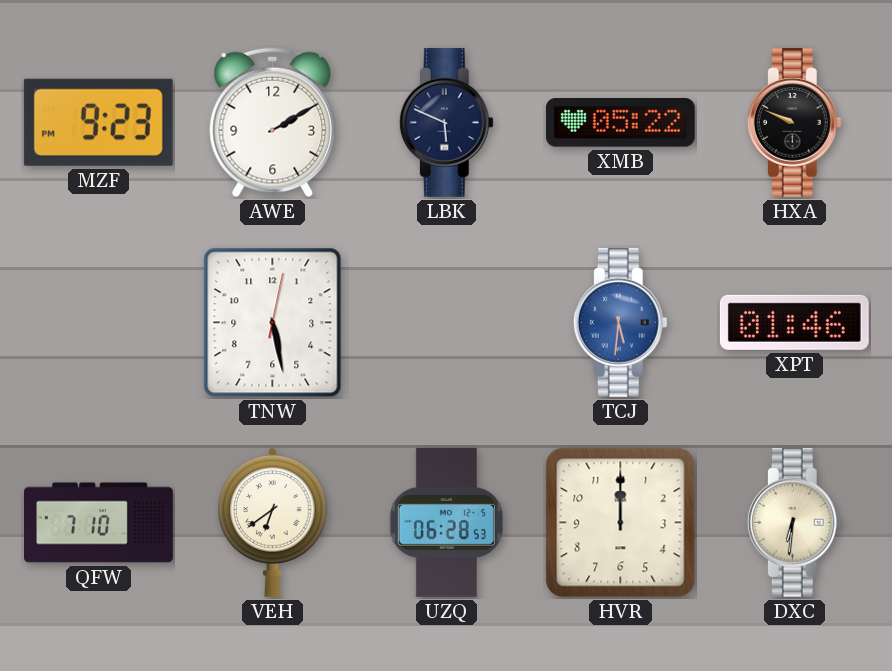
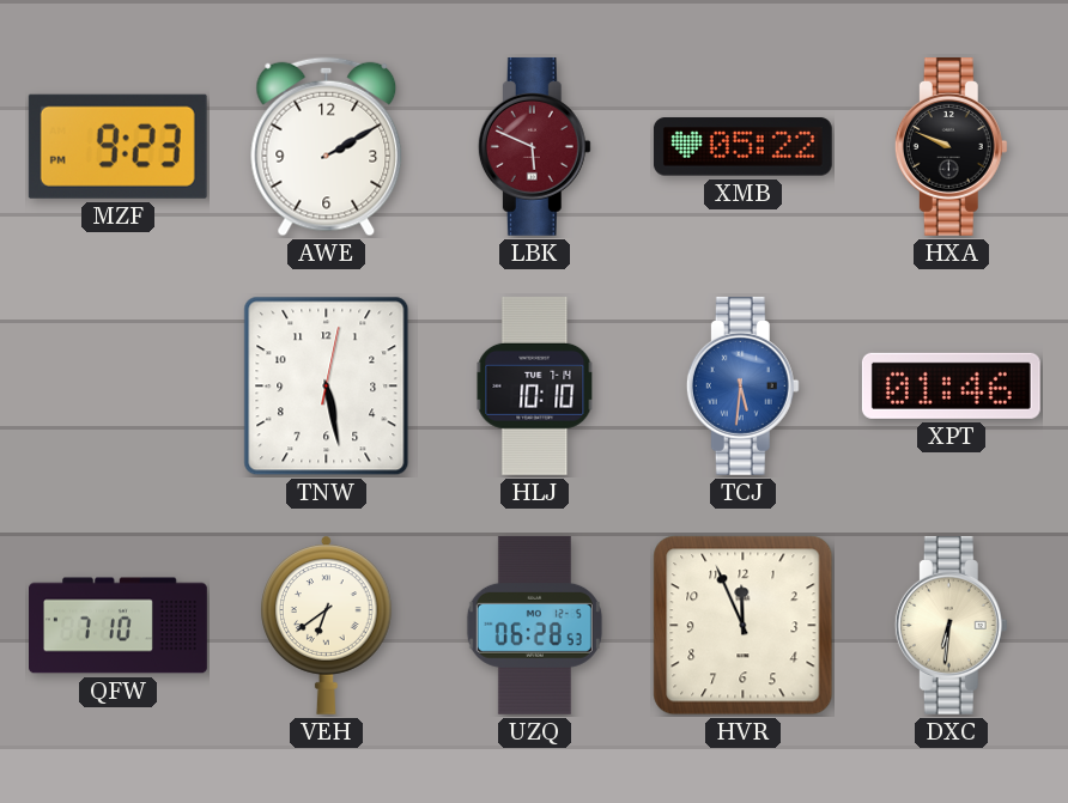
LBK dial: navy -> burgundy (534, 146)
HLJ: none -> 10:10 (535, 385)
HVR: 12:00 -> 11:56 (744, 626)
